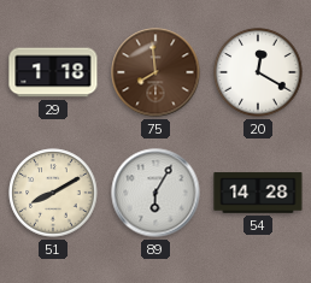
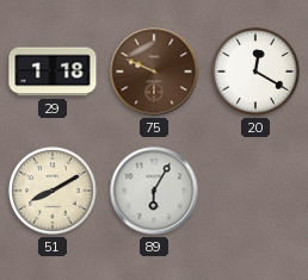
75: 7:59 -> 9:49 (154, 71)
54: 14:28 -> none (258, 193)
